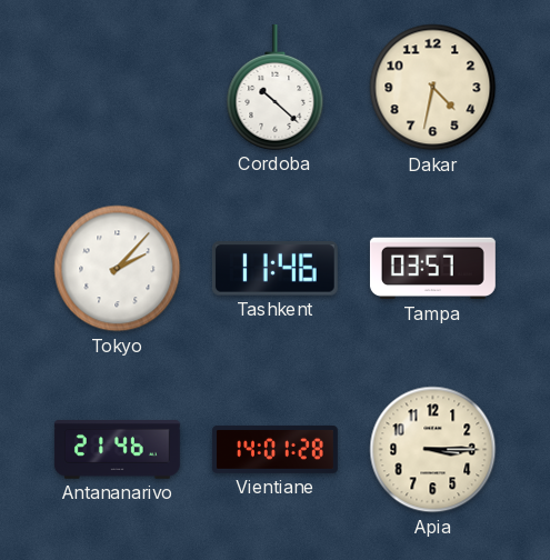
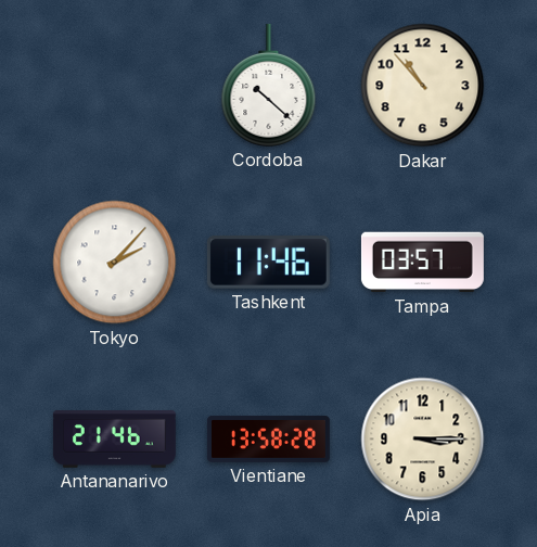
Dakar: 4:32 -> 10:53 (423, 86)
Vientiane: 14:01 -> 13:58 (268, 438)
